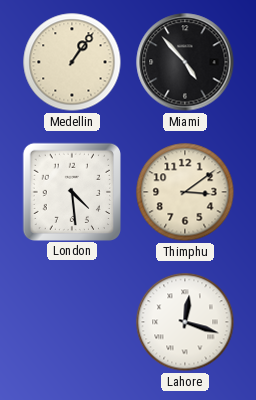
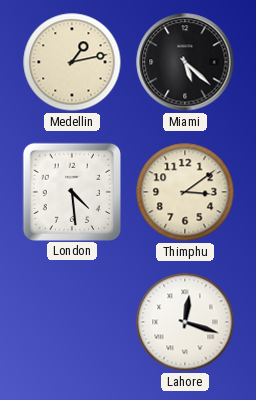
Medellin: 1:06 -> 1:13 (72, 62)
Miami: 4:53 -> 5:22 (185, 62)
